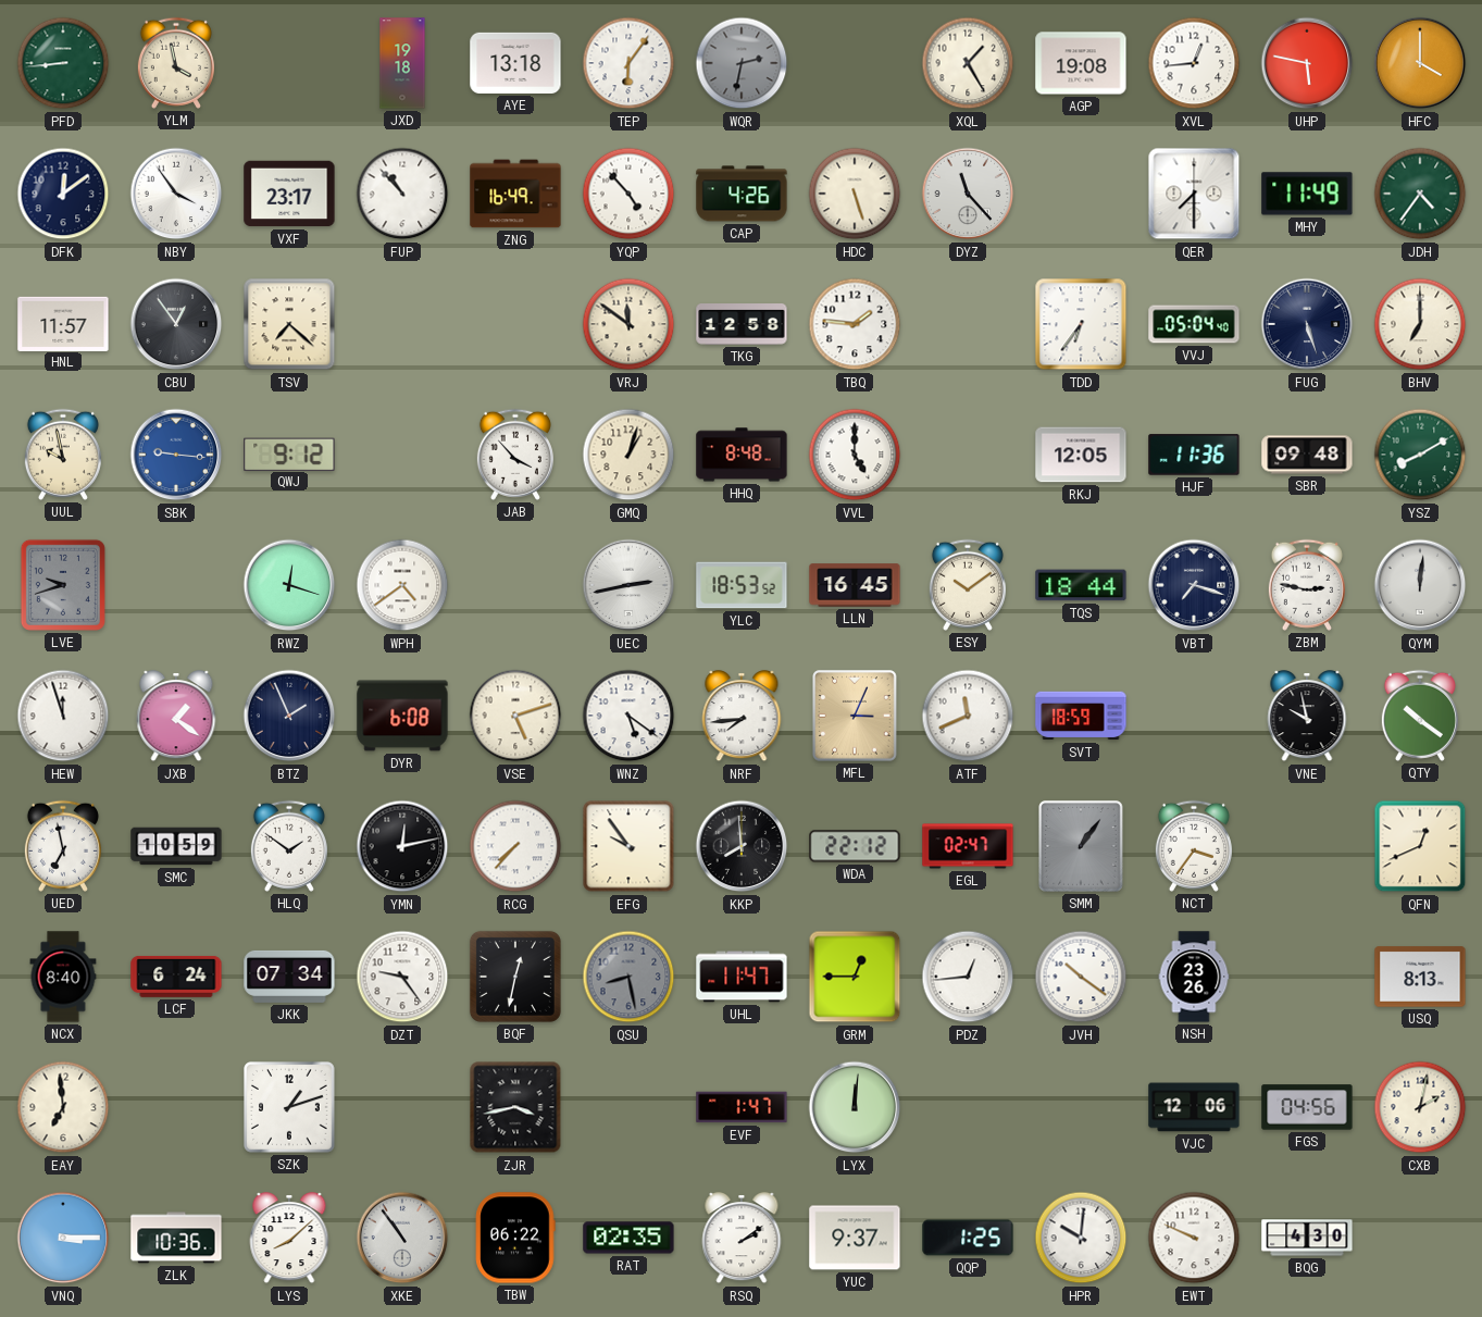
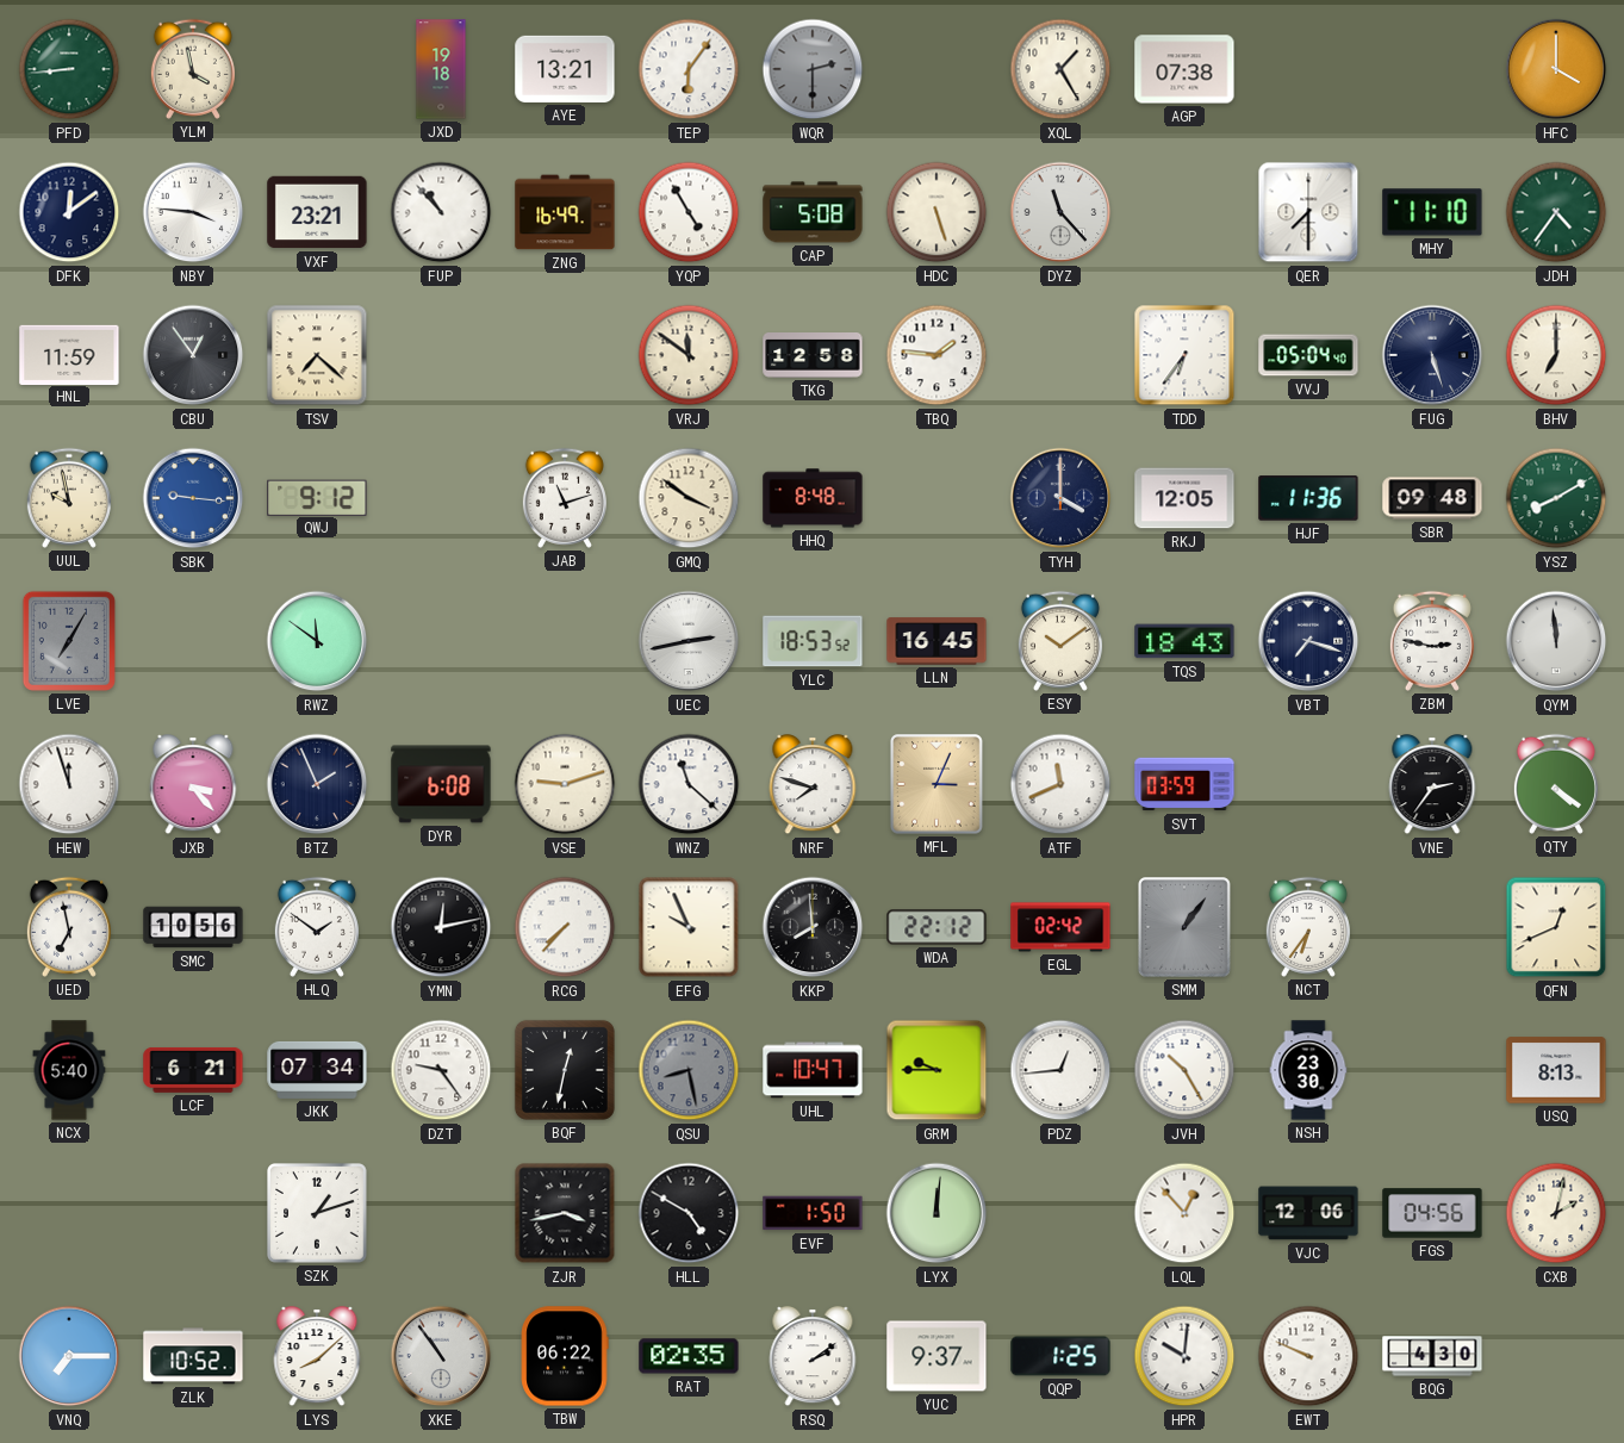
AYE: 13:18 -> 13:21 (565, 69)
WQR: 2:32 -> 2:30 (813, 69)
AGP: 19:08 -> 07:38 (1184, 69)
XVL: 12:44 -> none (1194, 63)
UHP: 5:47 -> none (1307, 63)
NBY: 3:54 -> 3:46 (193, 212)
VXF: 23:17 -> 23:21 (317, 212)
YQP: 4:53 -> 4:55 (689, 212)
CAP: 4:26 -> 5:08 (813, 212)
MHY: 11:49 -> 11:10 (1432, 212)
HNL: 11:57 -> 11:59 (69, 354)
JAB: 3:53 -> 11:12 (565, 498)
GMQ: 1:03 -> 3:51 (689, 498)
VVL: 5:00 -> none (855, 455)
TYH: none -> 4:00 (1060, 498)
LVE: 9:42 -> 7:05 (69, 641)
RWZ: 12:18 -> 11:51 (317, 641)
WPH: 4:39 -> none (402, 585)
TQS: 18:44 -> 18:43 (1184, 641)
QYM: 12:01 -> 11:59 (1556, 641)
JXB: 1:21 -> 3:23 (193, 785)
VSE: 5:12 -> 9:12 (565, 784)
WNZ: 5:21 -> 11:22 (689, 784)
NRF: 7:44 -> 7:48 (813, 785)
SVT: 18:59 -> 03:59 (1184, 784)
VNE: 9:58 -> 2:36 (1432, 785)
QTY: 10:21 -> 4:21 (1556, 784)
SMC: 10:59 -> 10:56 (193, 927)
EFG: 9:54 -> 9:56 (689, 927)
EGL: 02:47 -> 02:42 (1060, 927)
NCT: 3:36 -> 6:36 (1308, 927)
NCX: 8:40 -> 5:40 (69, 1070)
LCF: 6:24 -> 6:21 (193, 1070)
UHL: 11:47 -> 10:47 (813, 1070)
GRM: 12:45 -> 9:45 (937, 1070)
JVH: 10:21 -> 10:25 (1184, 1070)
NSH: 23:26 -> 23:30 (1308, 1070)
EAY: 6:59 -> none (63, 1107)
HLL: none -> 4:50 (689, 1213)
EVF: 1:47 -> 1:50 (813, 1213)
LQL: none -> 12:53 (1184, 1213)
VNQ: 3:15 -> 7:15 (69, 1356)
ZLK: 10:36 -> 10:52 (193, 1356)
